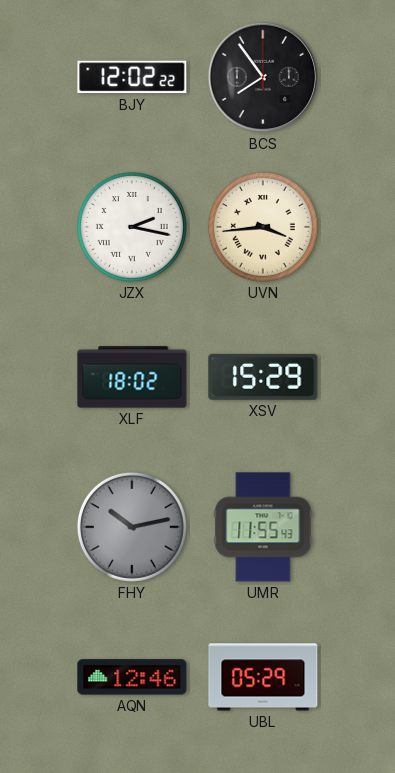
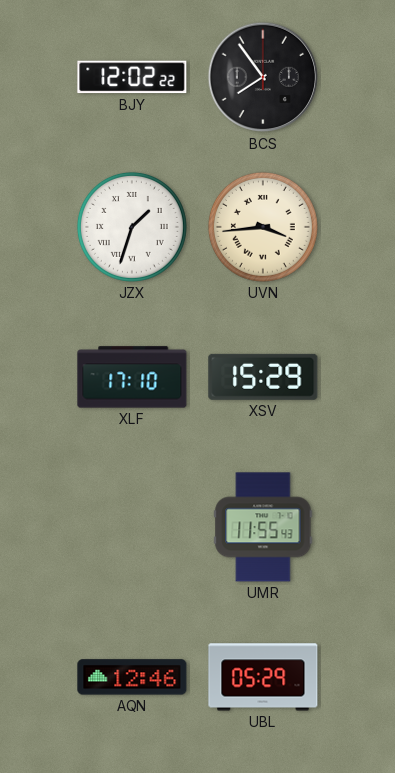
JZX: 2:17 -> 1:33 (132, 227)
XLF: 18:02 -> 17:10 (132, 377)
FHY: 10:13 -> none (132, 527)
